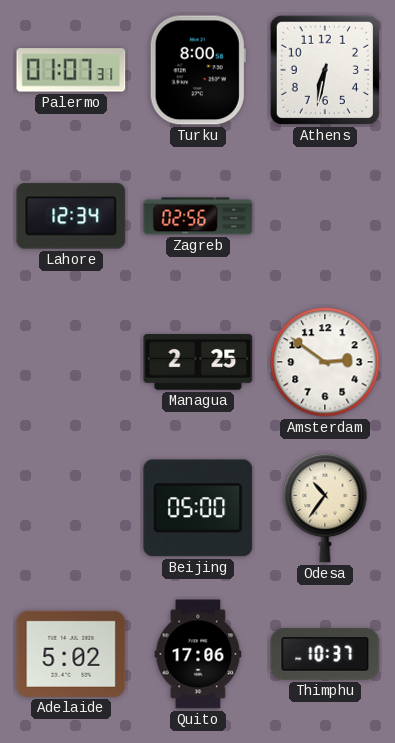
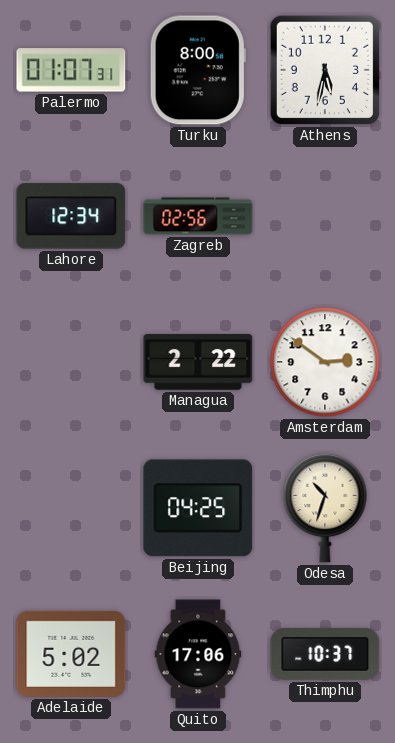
Athens: 6:32 -> 5:32 (325, 70)
Managua: 2:25 -> 2:22 (198, 363)
Beijing: 05:00 -> 04:25 (198, 508)
Odesa: 10:36 -> 10:33 (325, 508)
